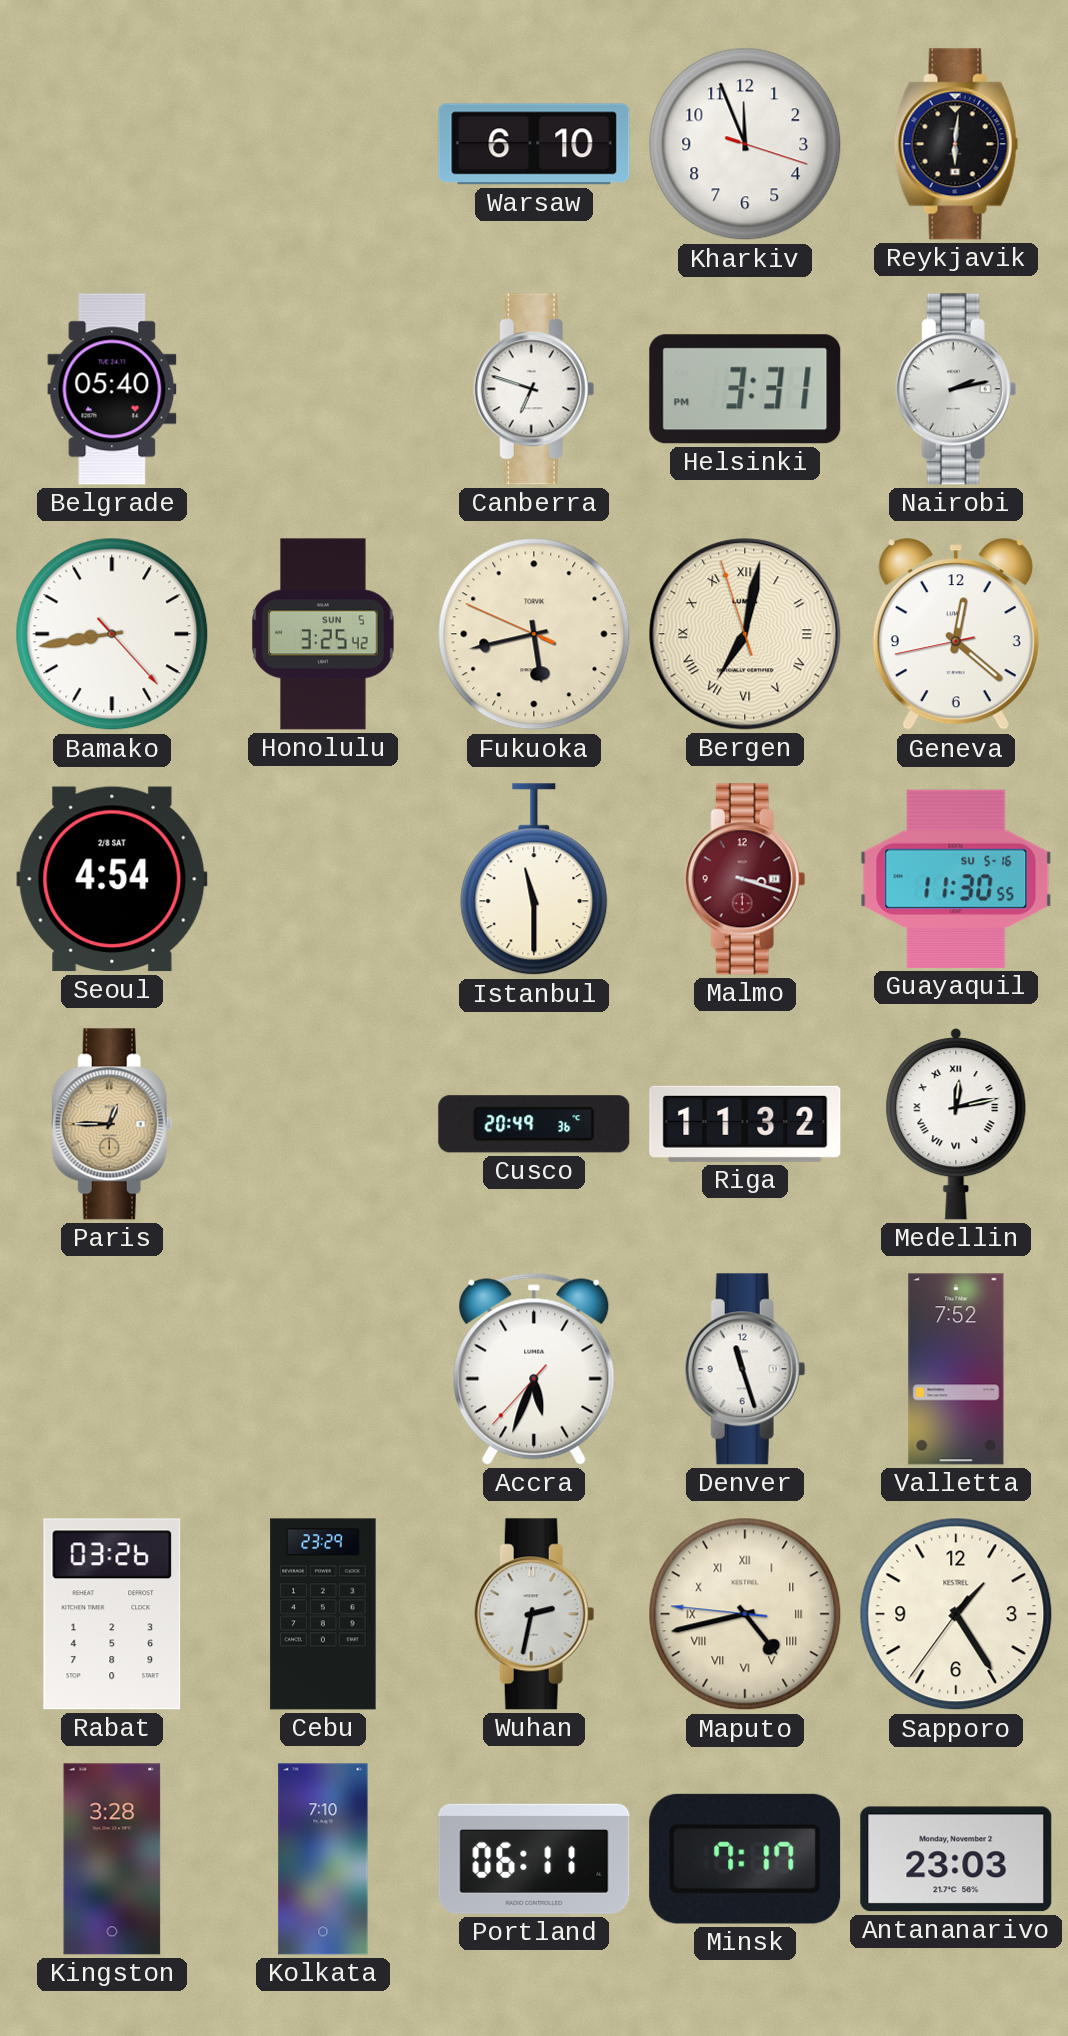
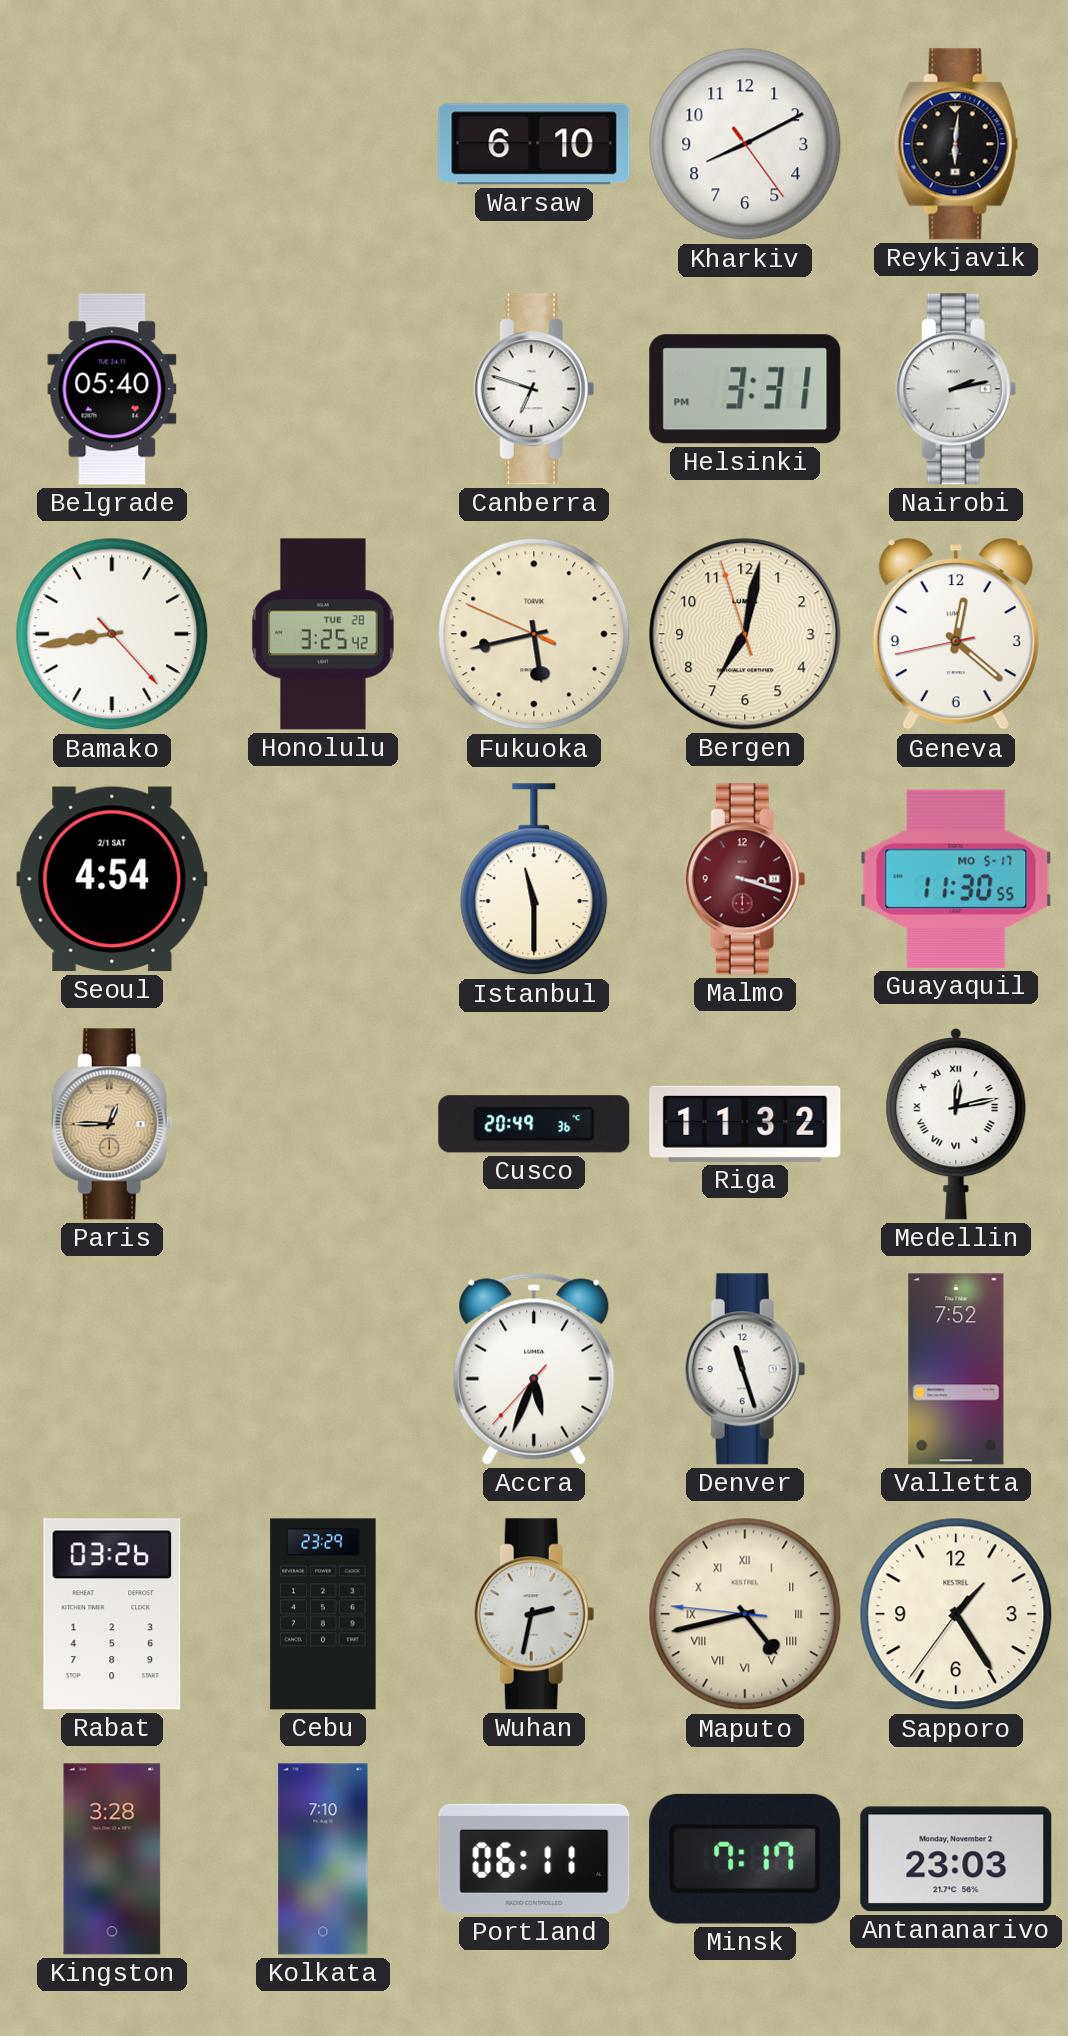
Kharkiv: 11:56 -> 8:10 (745, 144)
Honolulu date: SUN 5 -> TUE 28 (323, 634)
Bergen numerals: Roman -> Arabic (745, 634)
Seoul date: 2/8 SAT -> 2/1 SAT (112, 879)
Guayaquil date: SU 5-16 -> MO 5-17 (956, 879)
